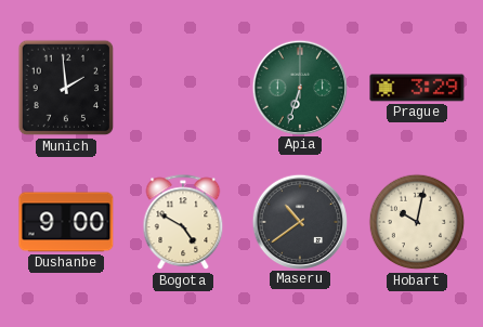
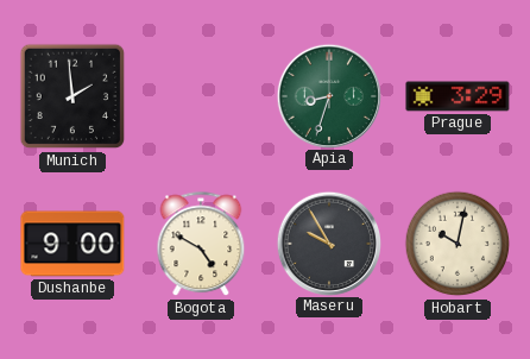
Apia: 6:33 -> 8:33 (328, 95)
Maseru: 10:39 -> 9:55 (328, 243)
